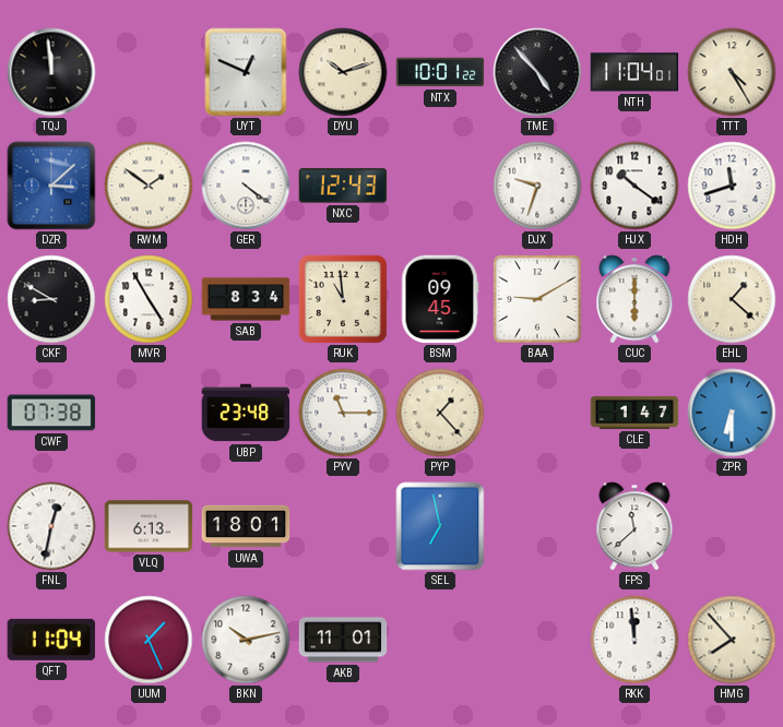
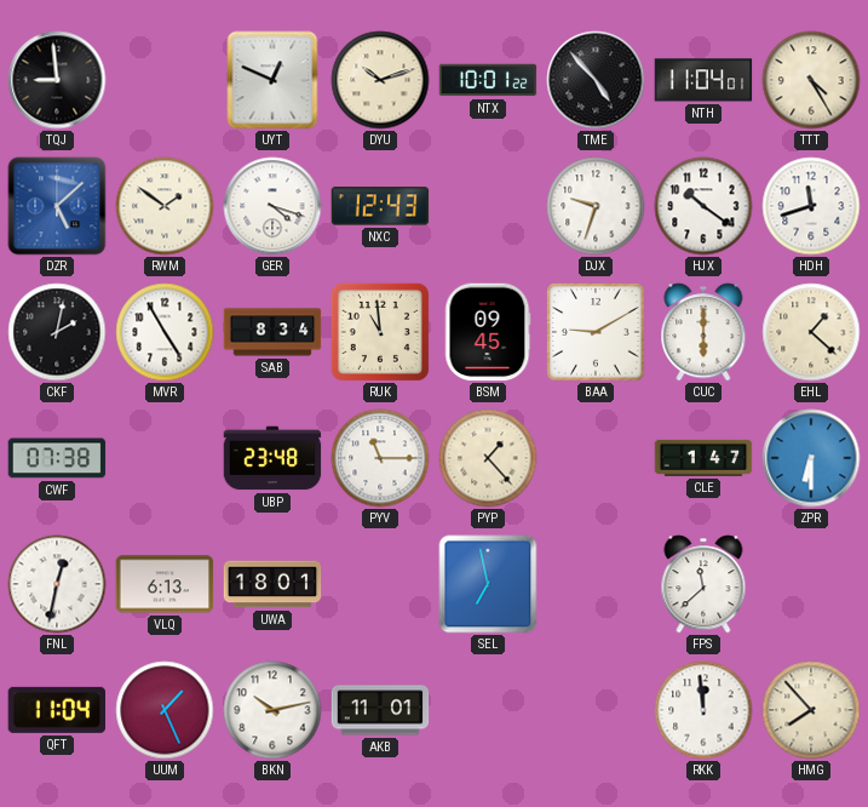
TQJ: 11:59 -> 8:59 (57, 80)
DZR: 3:08 -> 5:08 (57, 206)
GER: 4:21 -> 4:18 (272, 206)
CKF: 8:50 -> 2:02 (57, 332)
